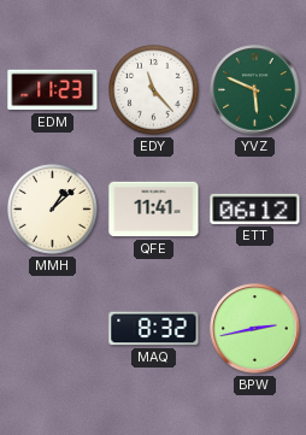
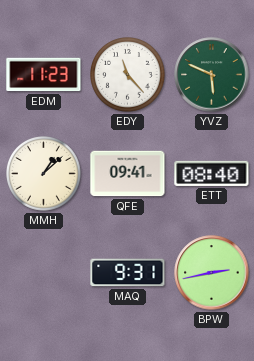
QFE: 11:41 -> 09:41 (128, 174)
ETT: 06:12 -> 08:40 (212, 173)
MAQ: 8:32 -> 9:31 (128, 273)
